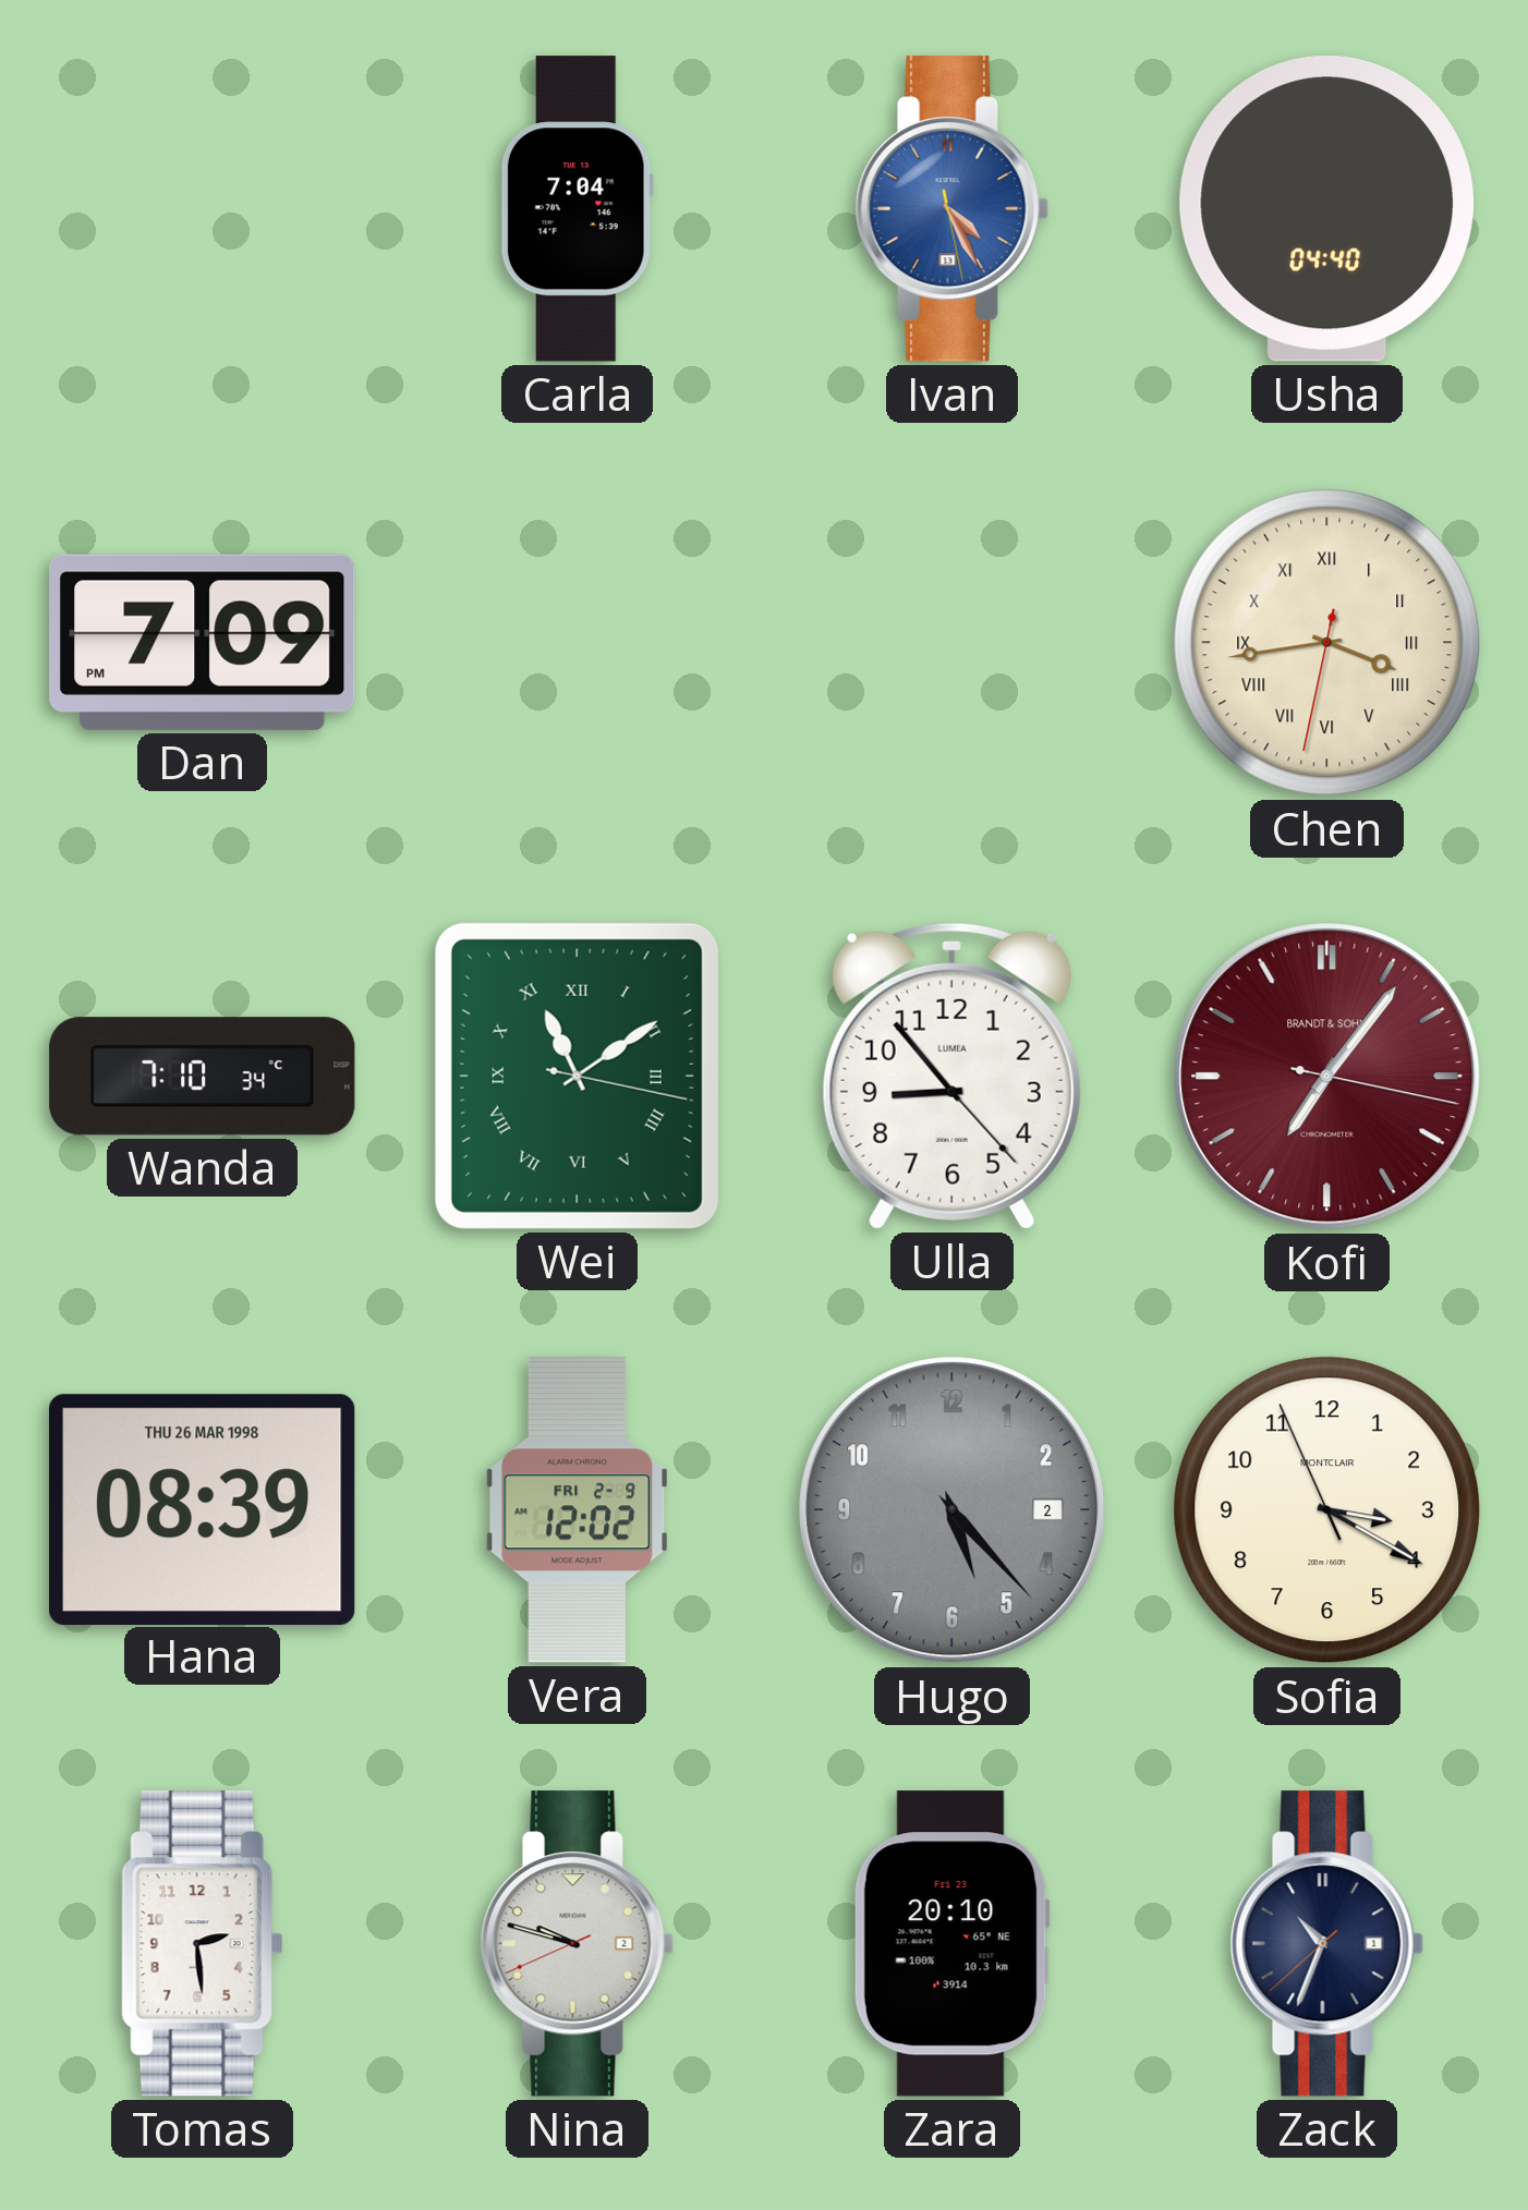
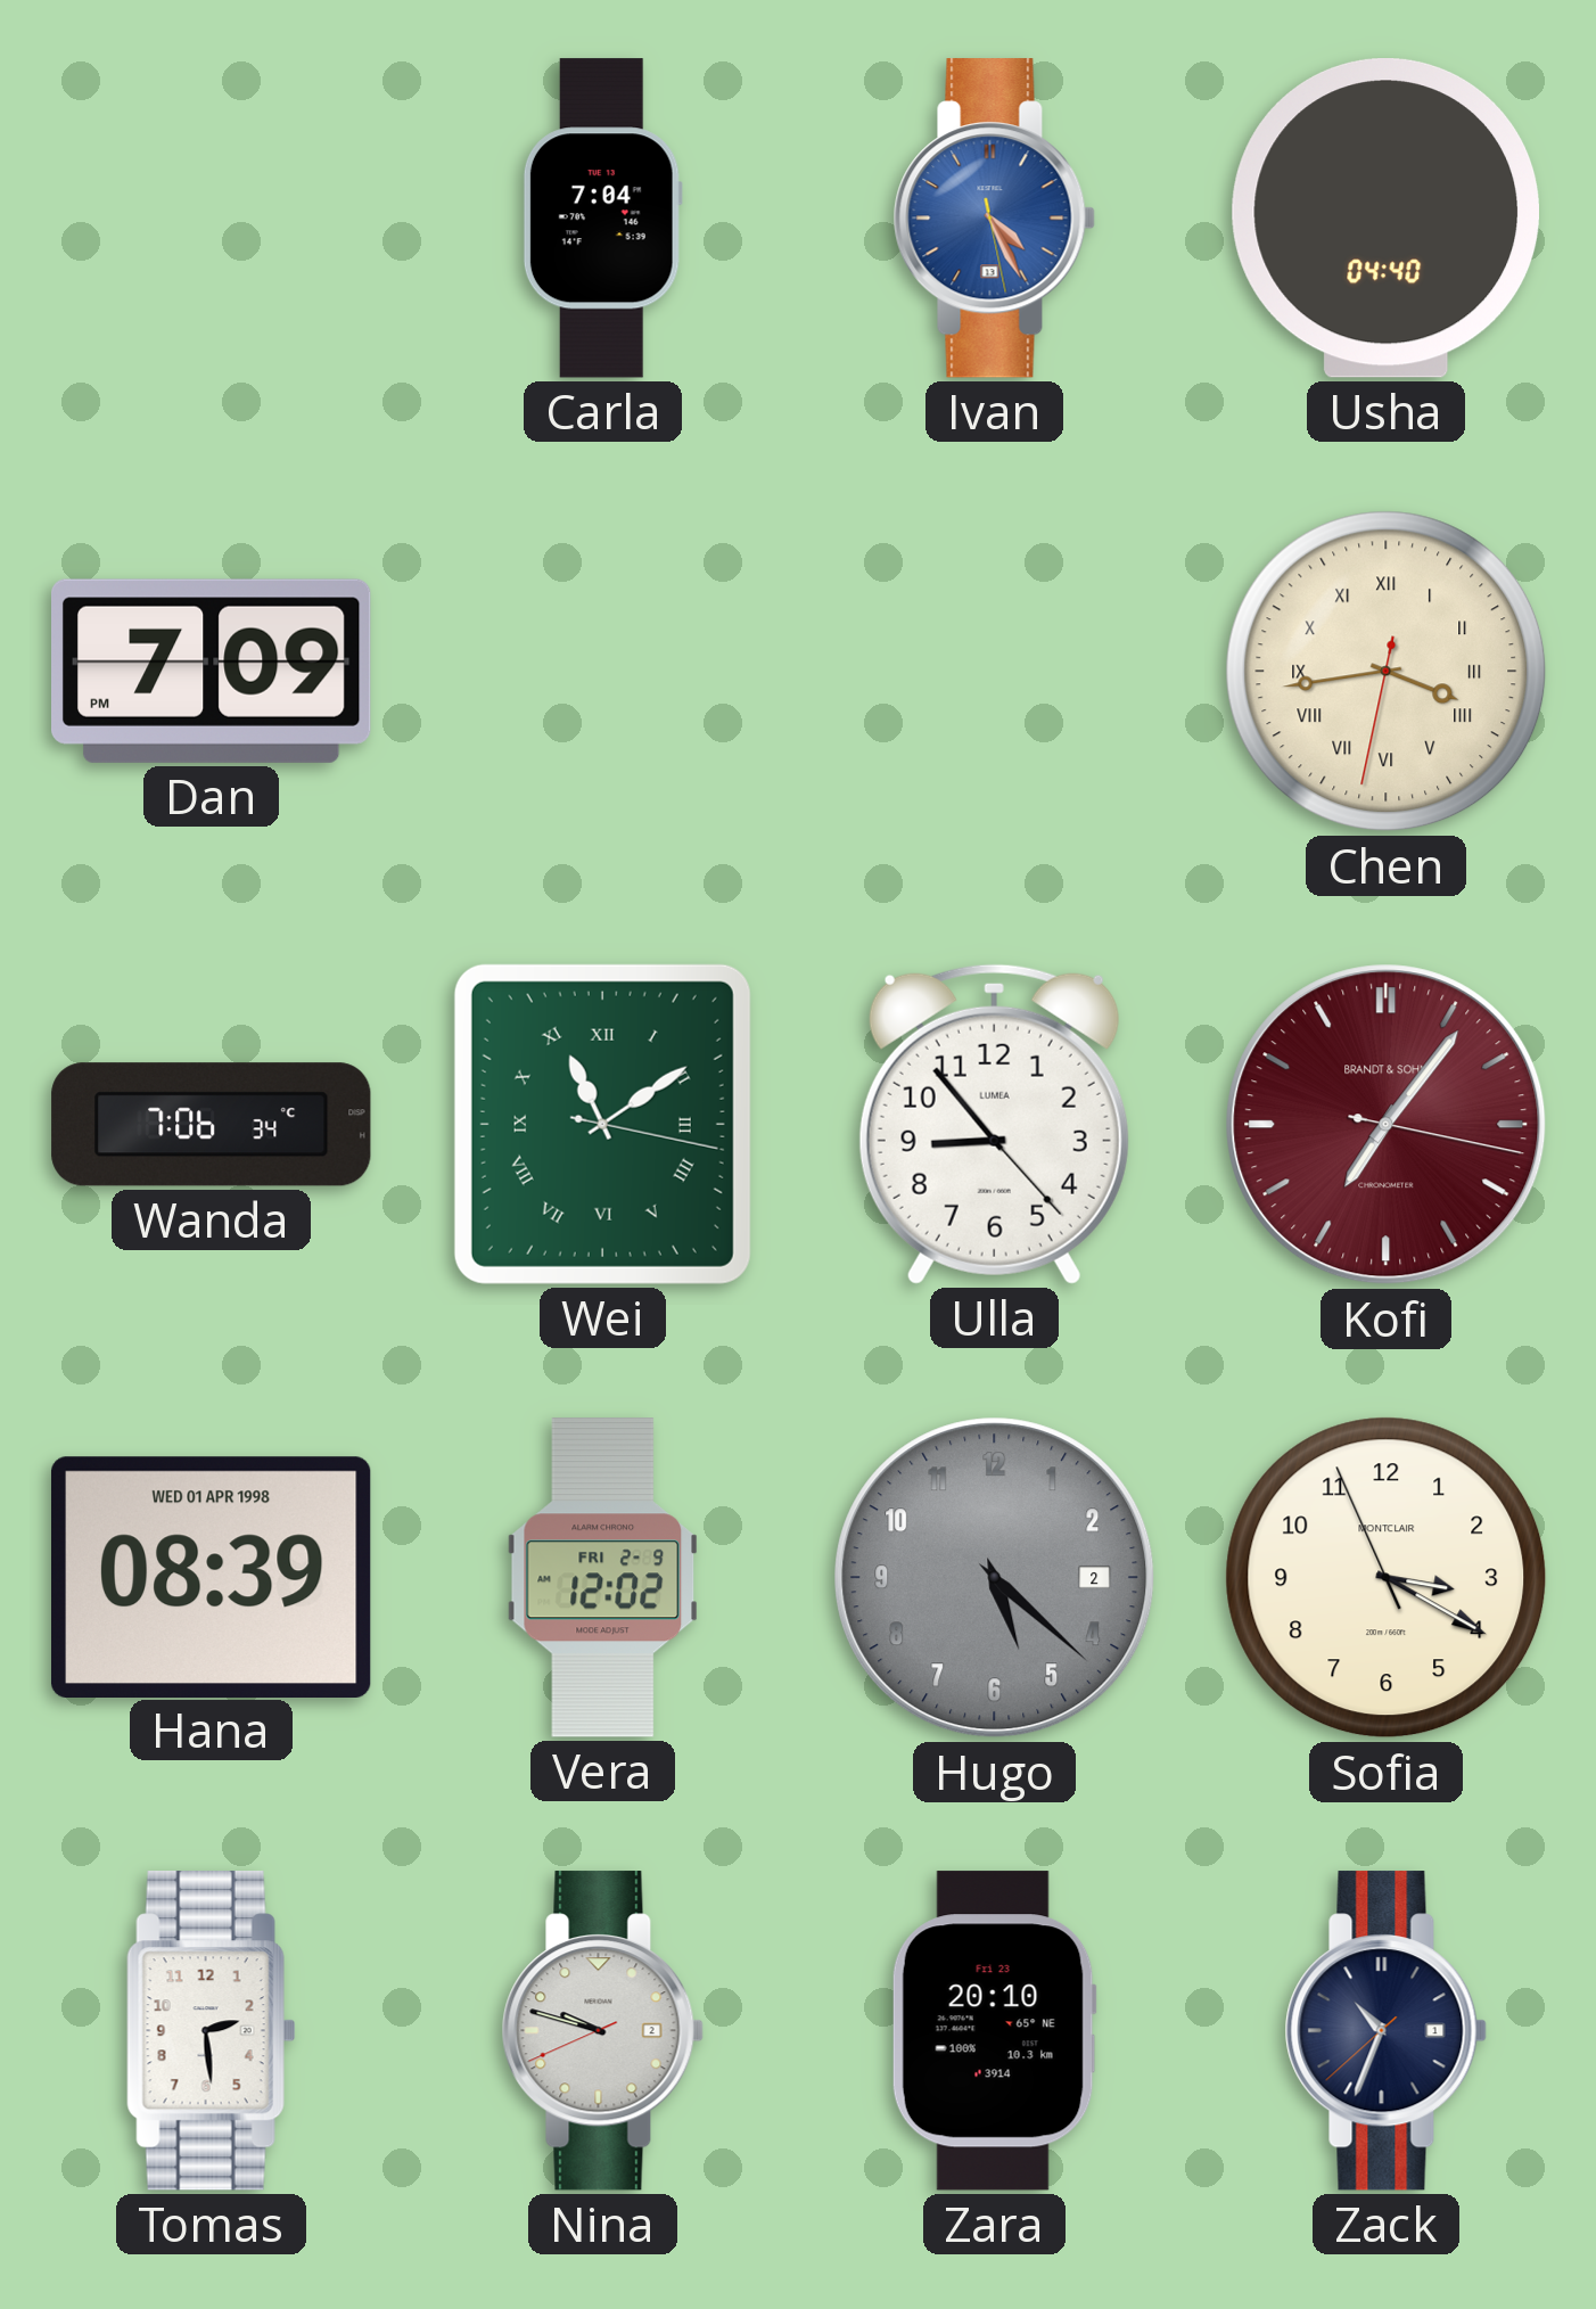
Wanda: 7:10 -> 7:06 (212, 1125)
Hana date: THU 26 MAR 1998 -> WED 01 APR 1998 (211, 1577)
Hugo: 5:23 -> 5:22 (995, 1578)
